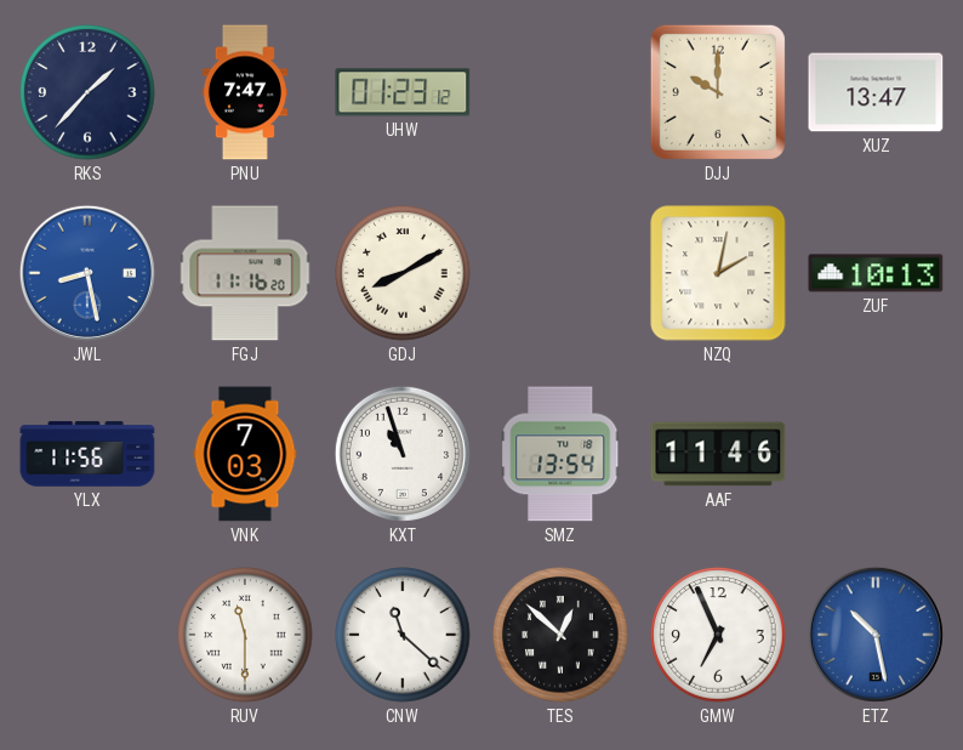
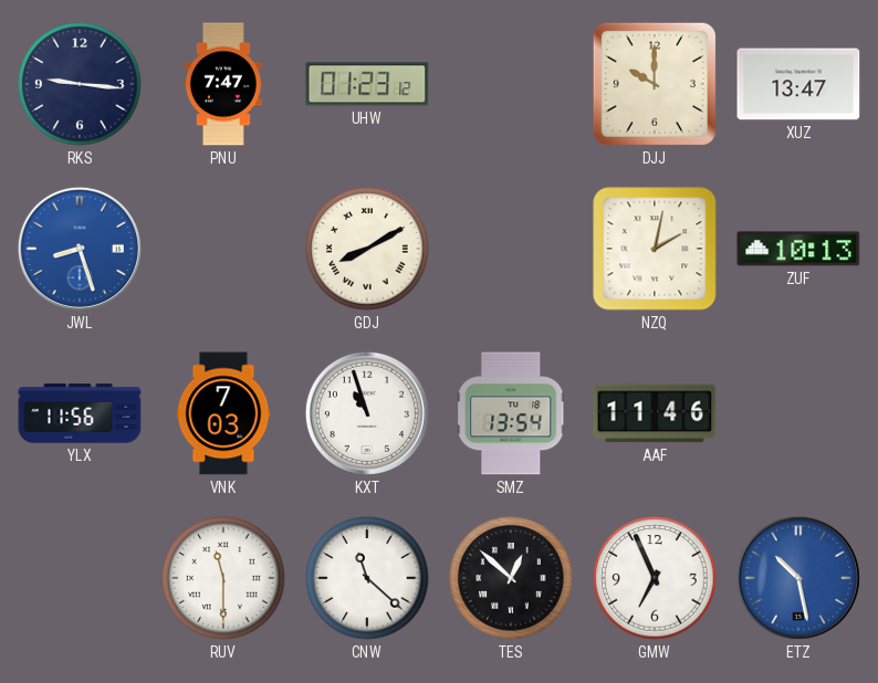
RKS: 1:37 -> 9:16 (80, 84)
JWL: 8:28 -> 8:27 (80, 249)
FGJ: 11:16 -> none (245, 273)
